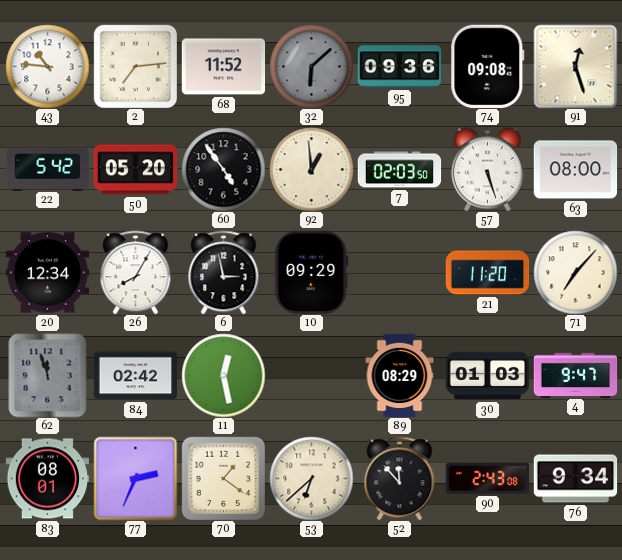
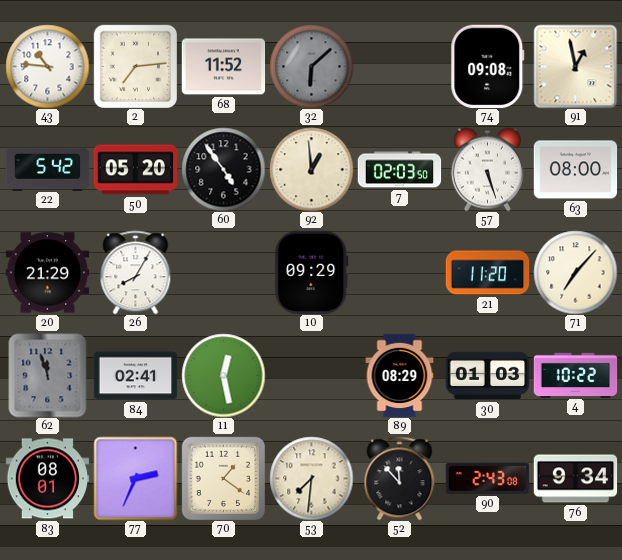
95: 09:36 -> none (399, 67)
91: 12:27 -> 12:58 (575, 66)
20: 12:34 -> 21:29 (47, 273)
6: 2:58 -> none (224, 272)
84: 02:42 -> 02:41 (135, 376)
4: 9:47 -> 10:22 (575, 375)
53: 6:38 -> 7:31 (311, 478)
